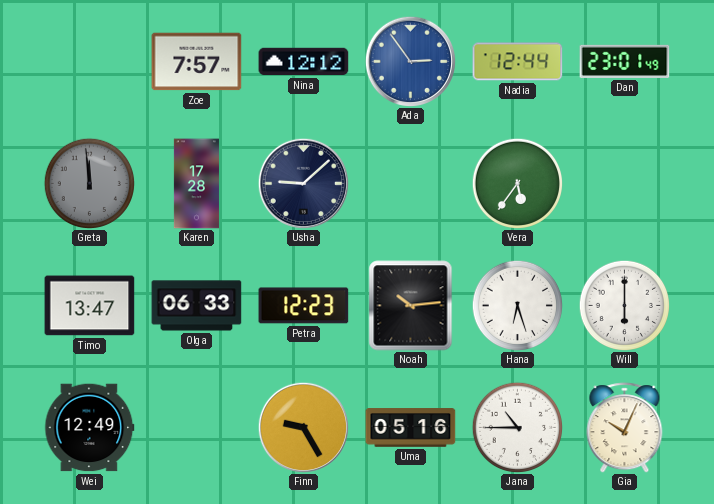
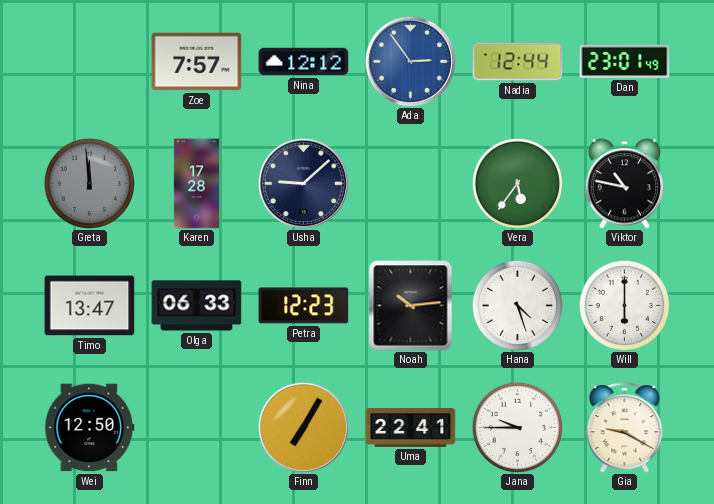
Viktor: none -> 10:47 (624, 184)
Hana: 6:27 -> 4:27 (517, 305)
Wei: 12:49 -> 12:50 (90, 428)
Finn: 9:25 -> 7:05 (303, 427)
Uma: 05:16 -> 22:41 (411, 428)
Jana: 10:45 -> 9:45 (517, 427)
Gia: 10:04 -> 9:20 (625, 428)
